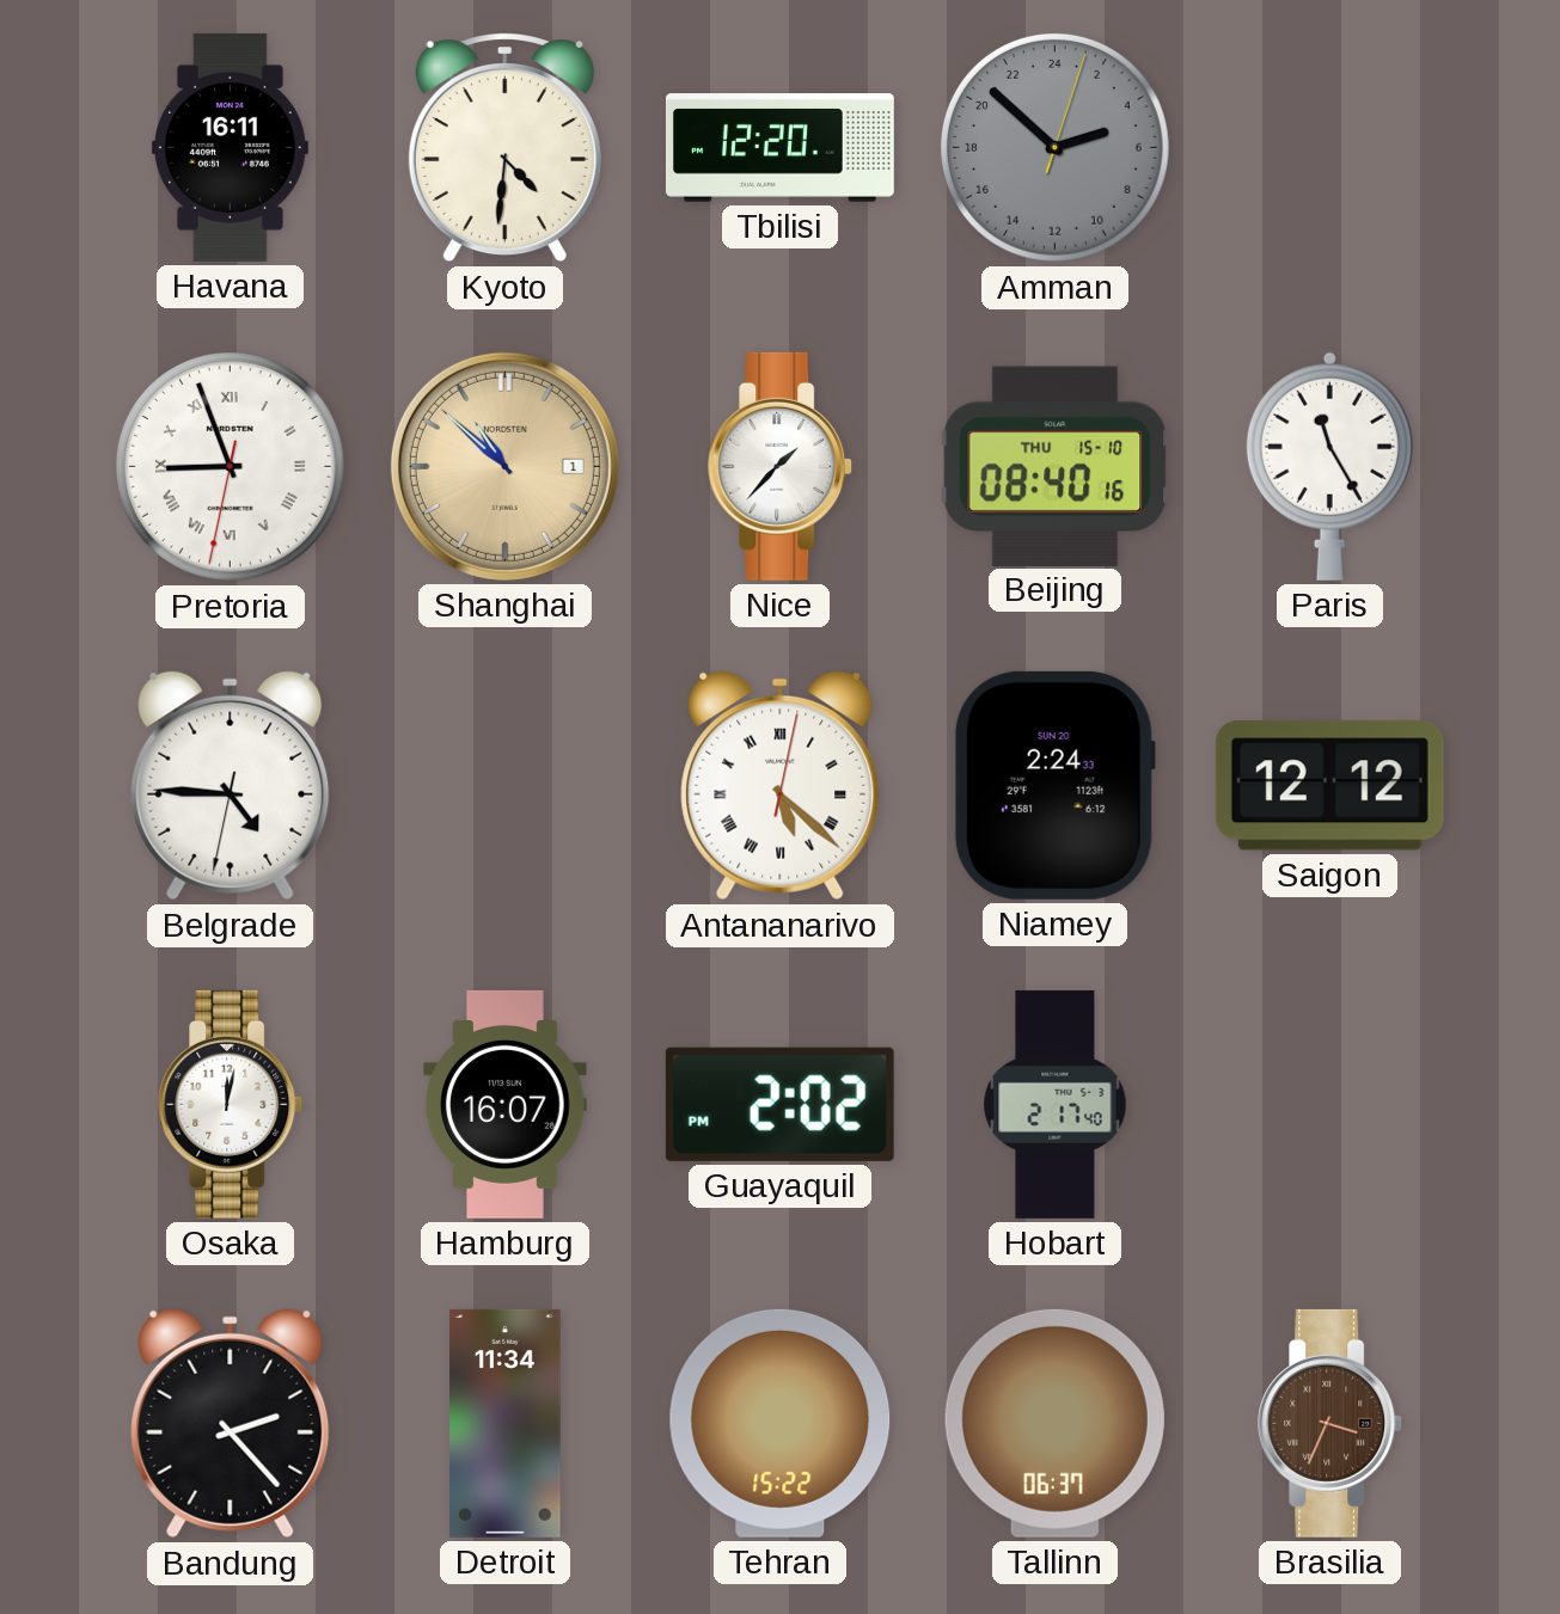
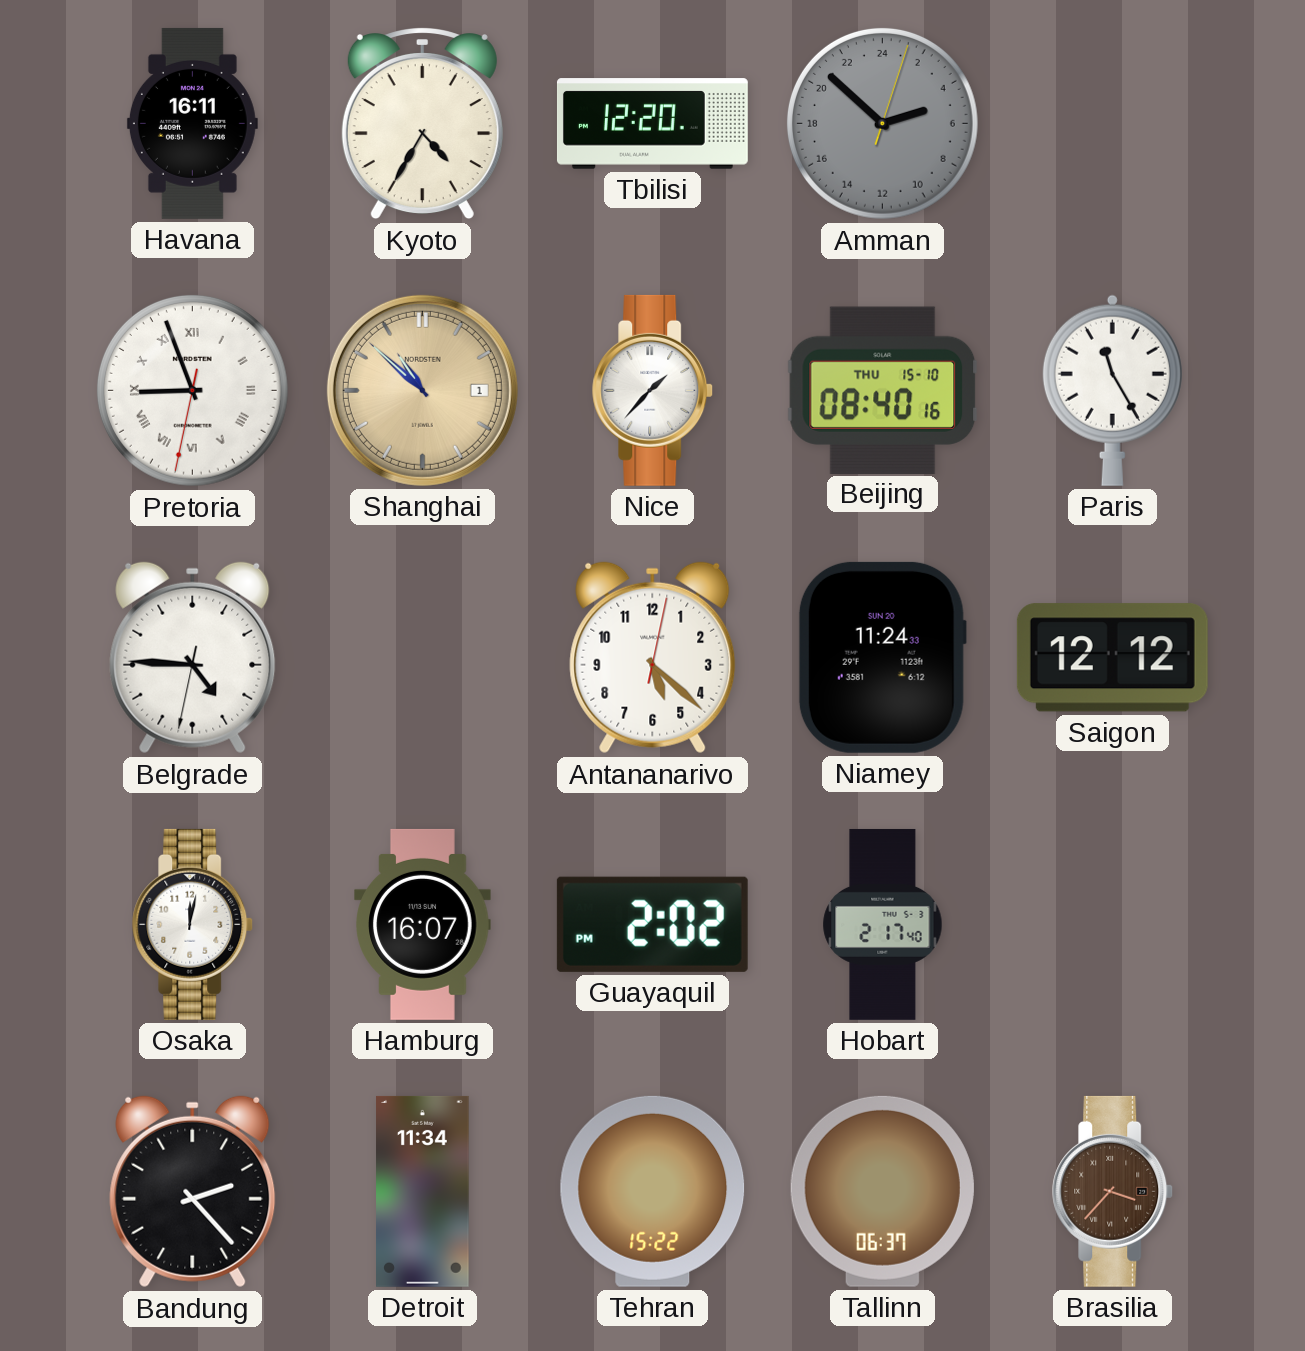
Kyoto: 4:31 -> 4:35 (422, 124)
Antananarivo numerals: Roman -> Arabic (653, 658)
Niamey: 2:24 -> 11:24 (882, 657)
Brasilia: 3:34 -> 3:37 (1113, 1191)
